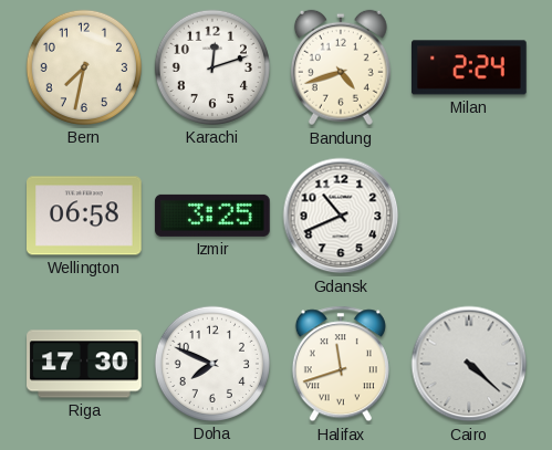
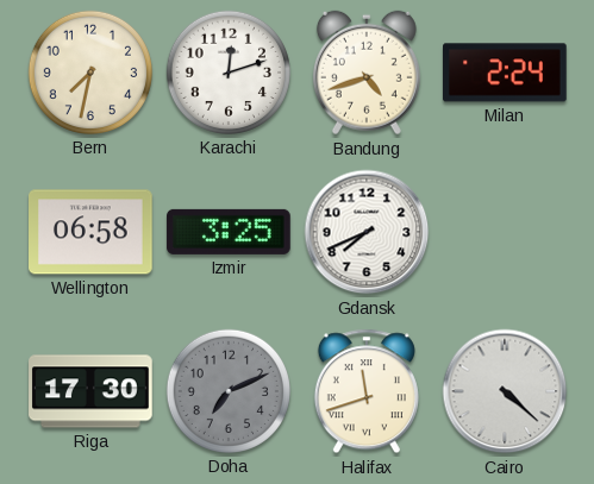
Gdansk: 10:41 -> 7:41 (367, 232)
Doha: 7:49 -> 7:11 (229, 391)
Doha dial: white -> grey (229, 391)
